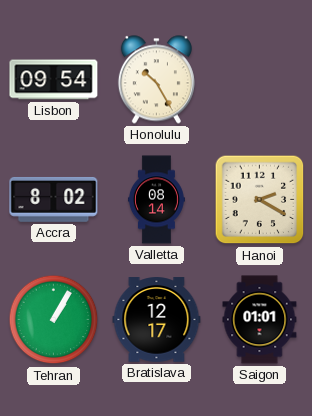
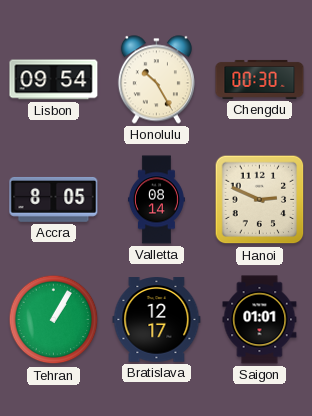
Chengdu: none -> 00:30 (260, 79)
Accra: 8:02 -> 8:05 (54, 199)
Hanoi: 2:20 -> 2:49 (260, 200)
